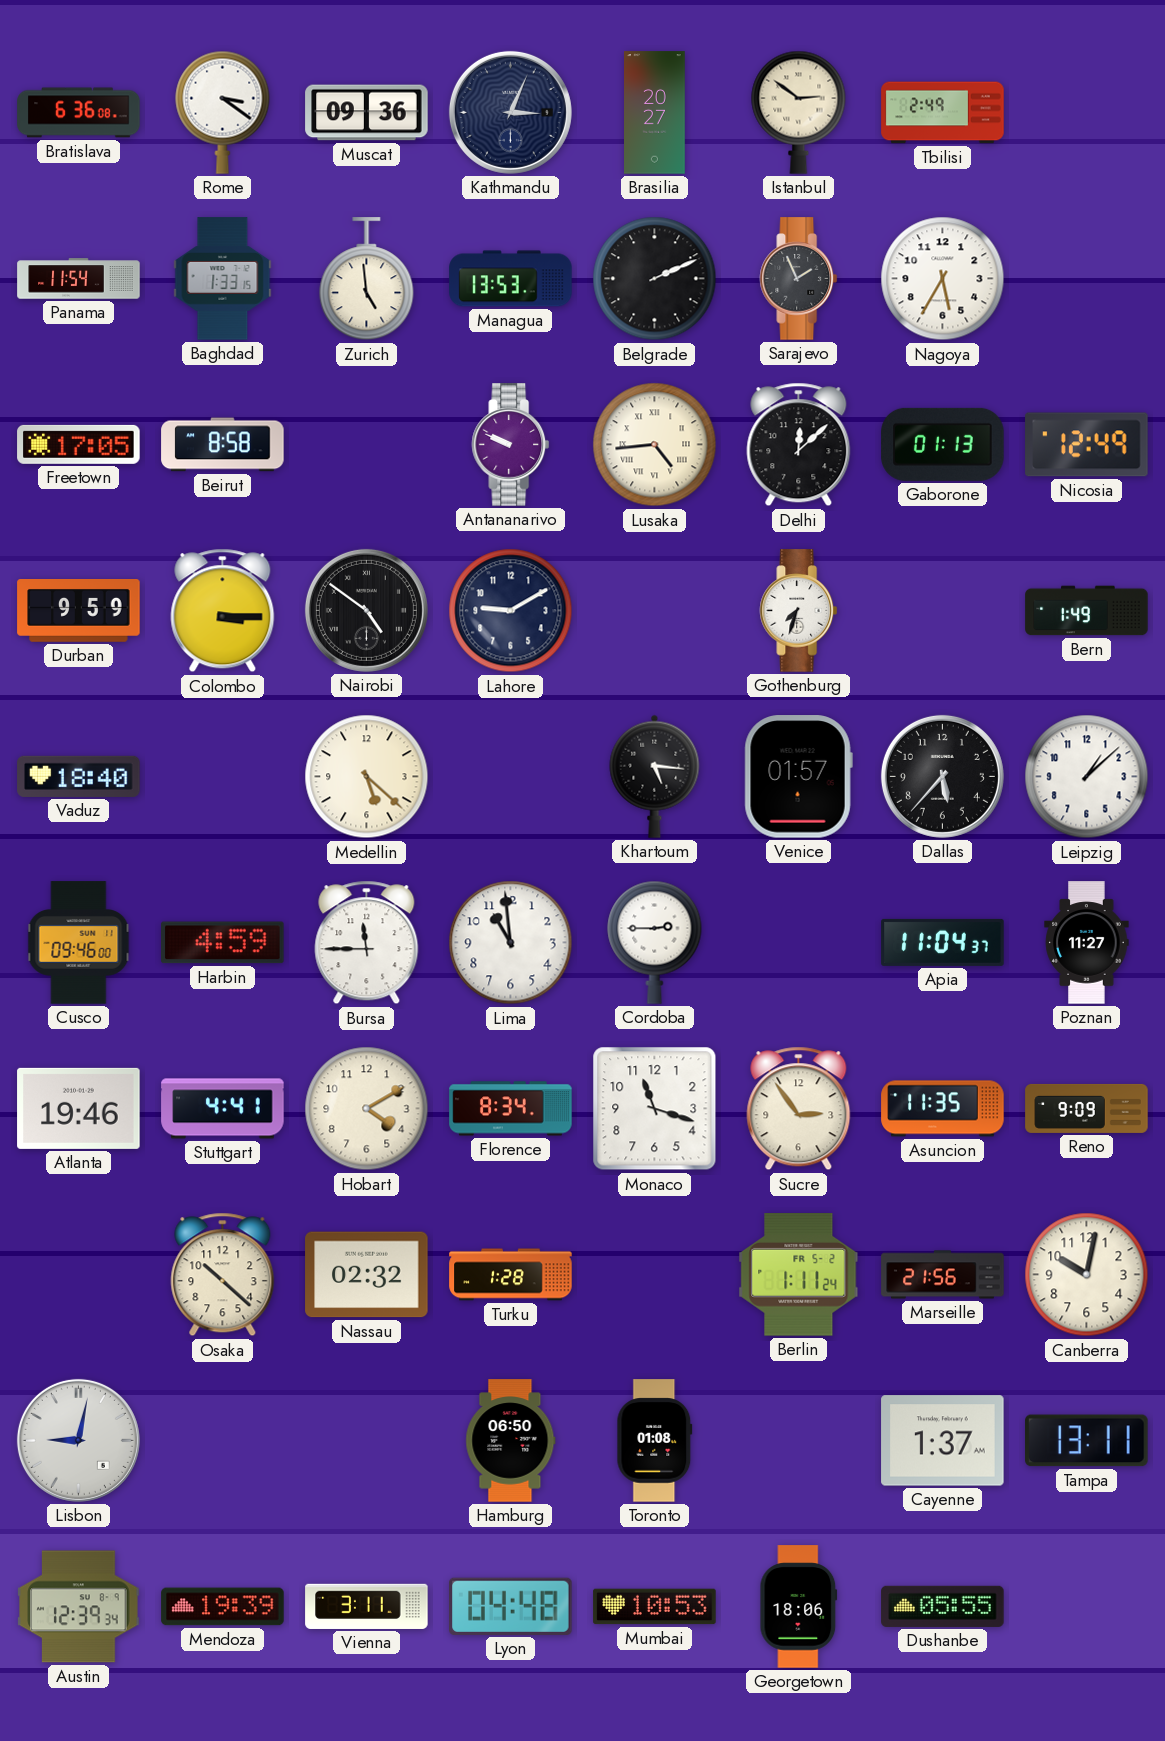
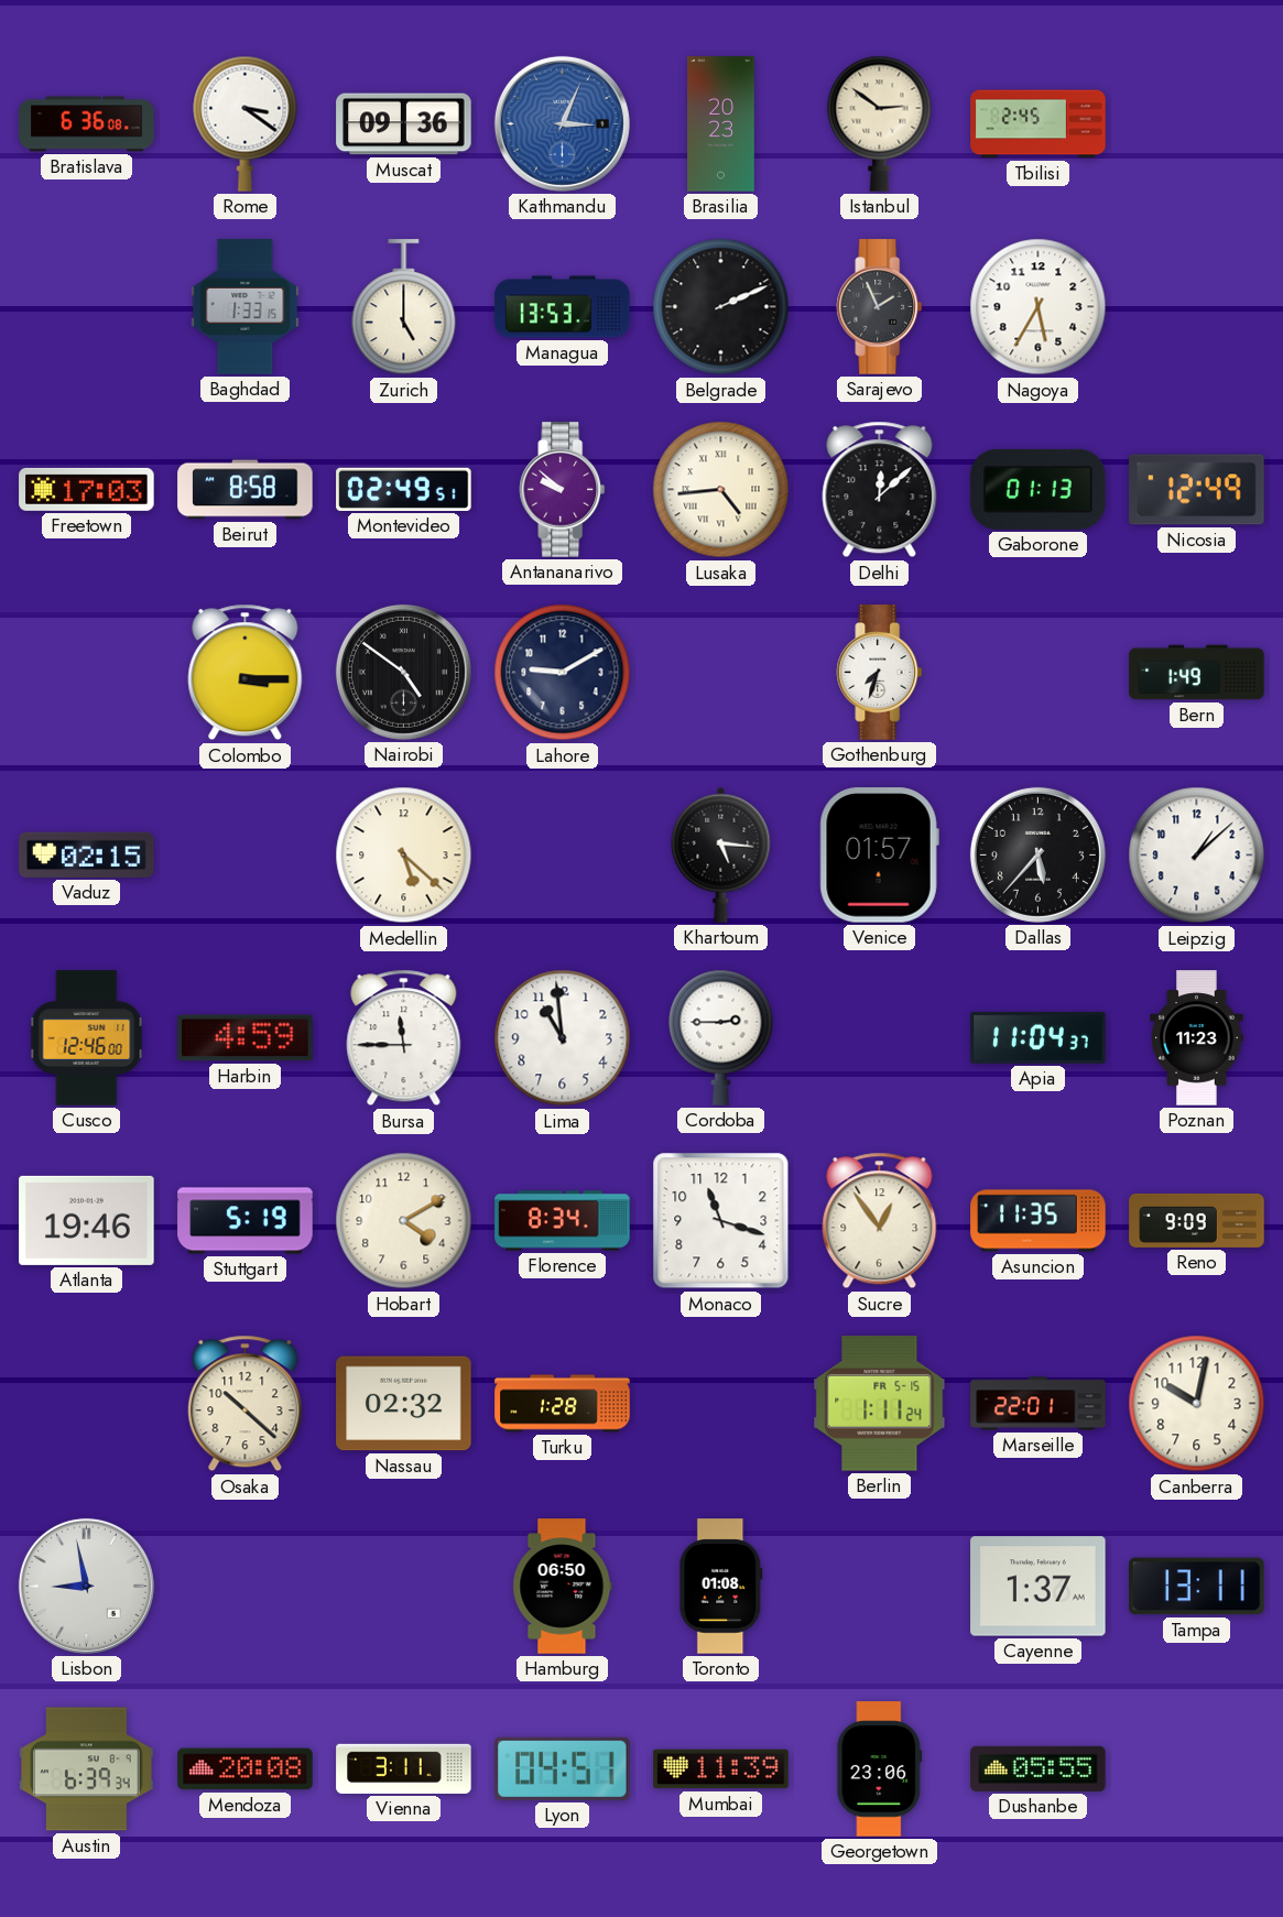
Kathmandu dial: navy -> blue (562, 123)
Brasilia: 20:27 -> 20:23 (721, 124)
Tbilisi: 2:49 -> 2:45 (1039, 124)
Panama: 11:54 -> none (79, 279)
Zurich: 4:59 -> 5:00 (404, 307)
Freetown: 17:05 -> 17:03 (87, 489)
Montevideo: none -> 02:49 (404, 489)
Antananarivo: 9:49 -> 9:52 (563, 490)
Durban: 9:59 -> none (79, 611)
Vaduz: 18:40 -> 02:15 (87, 854)
Cusco: 09:46 -> 12:46 (87, 1038)
Poznan: 11:27 -> 11:23 (1197, 1038)
Stuttgart: 4:41 -> 5:19 (246, 1221)
Sucre: 2:54 -> 12:54 (880, 1221)
Berlin date: FR 5-2 -> FR 5-15 (880, 1404)
Marseille: 21:56 -> 22:01 (1039, 1404)
Lisbon: 9:02 -> 8:58 (86, 1586)
Austin: 12:39 -> 6:39 (87, 1769)
Mendoza: 19:39 -> 20:08 (246, 1769)
Lyon: 04:48 -> 04:51 (563, 1768)
Mumbai: 10:53 -> 11:39 (721, 1769)
Georgetown: 18:06 -> 23:06 (880, 1769)
